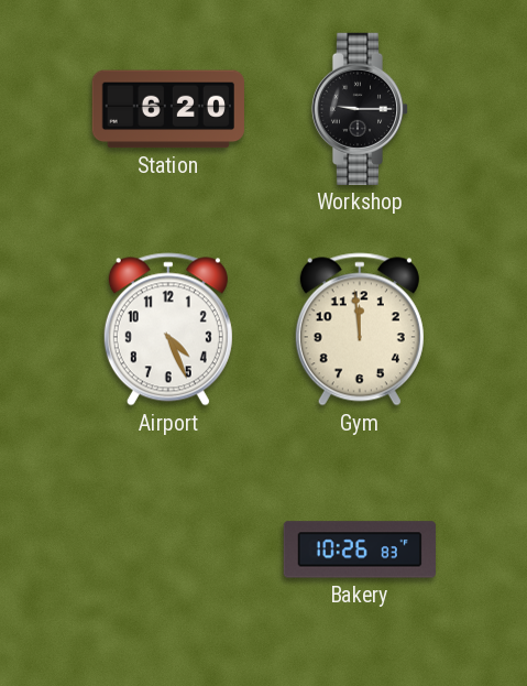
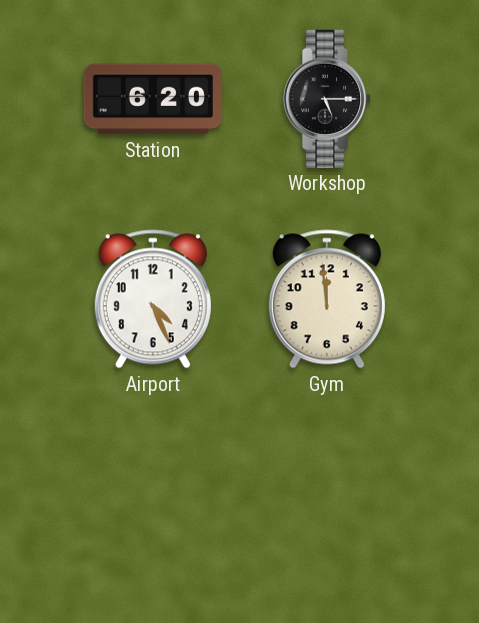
Workshop: 9:15 -> 5:15 (327, 99)
Bakery: 10:26 -> none (360, 549)
